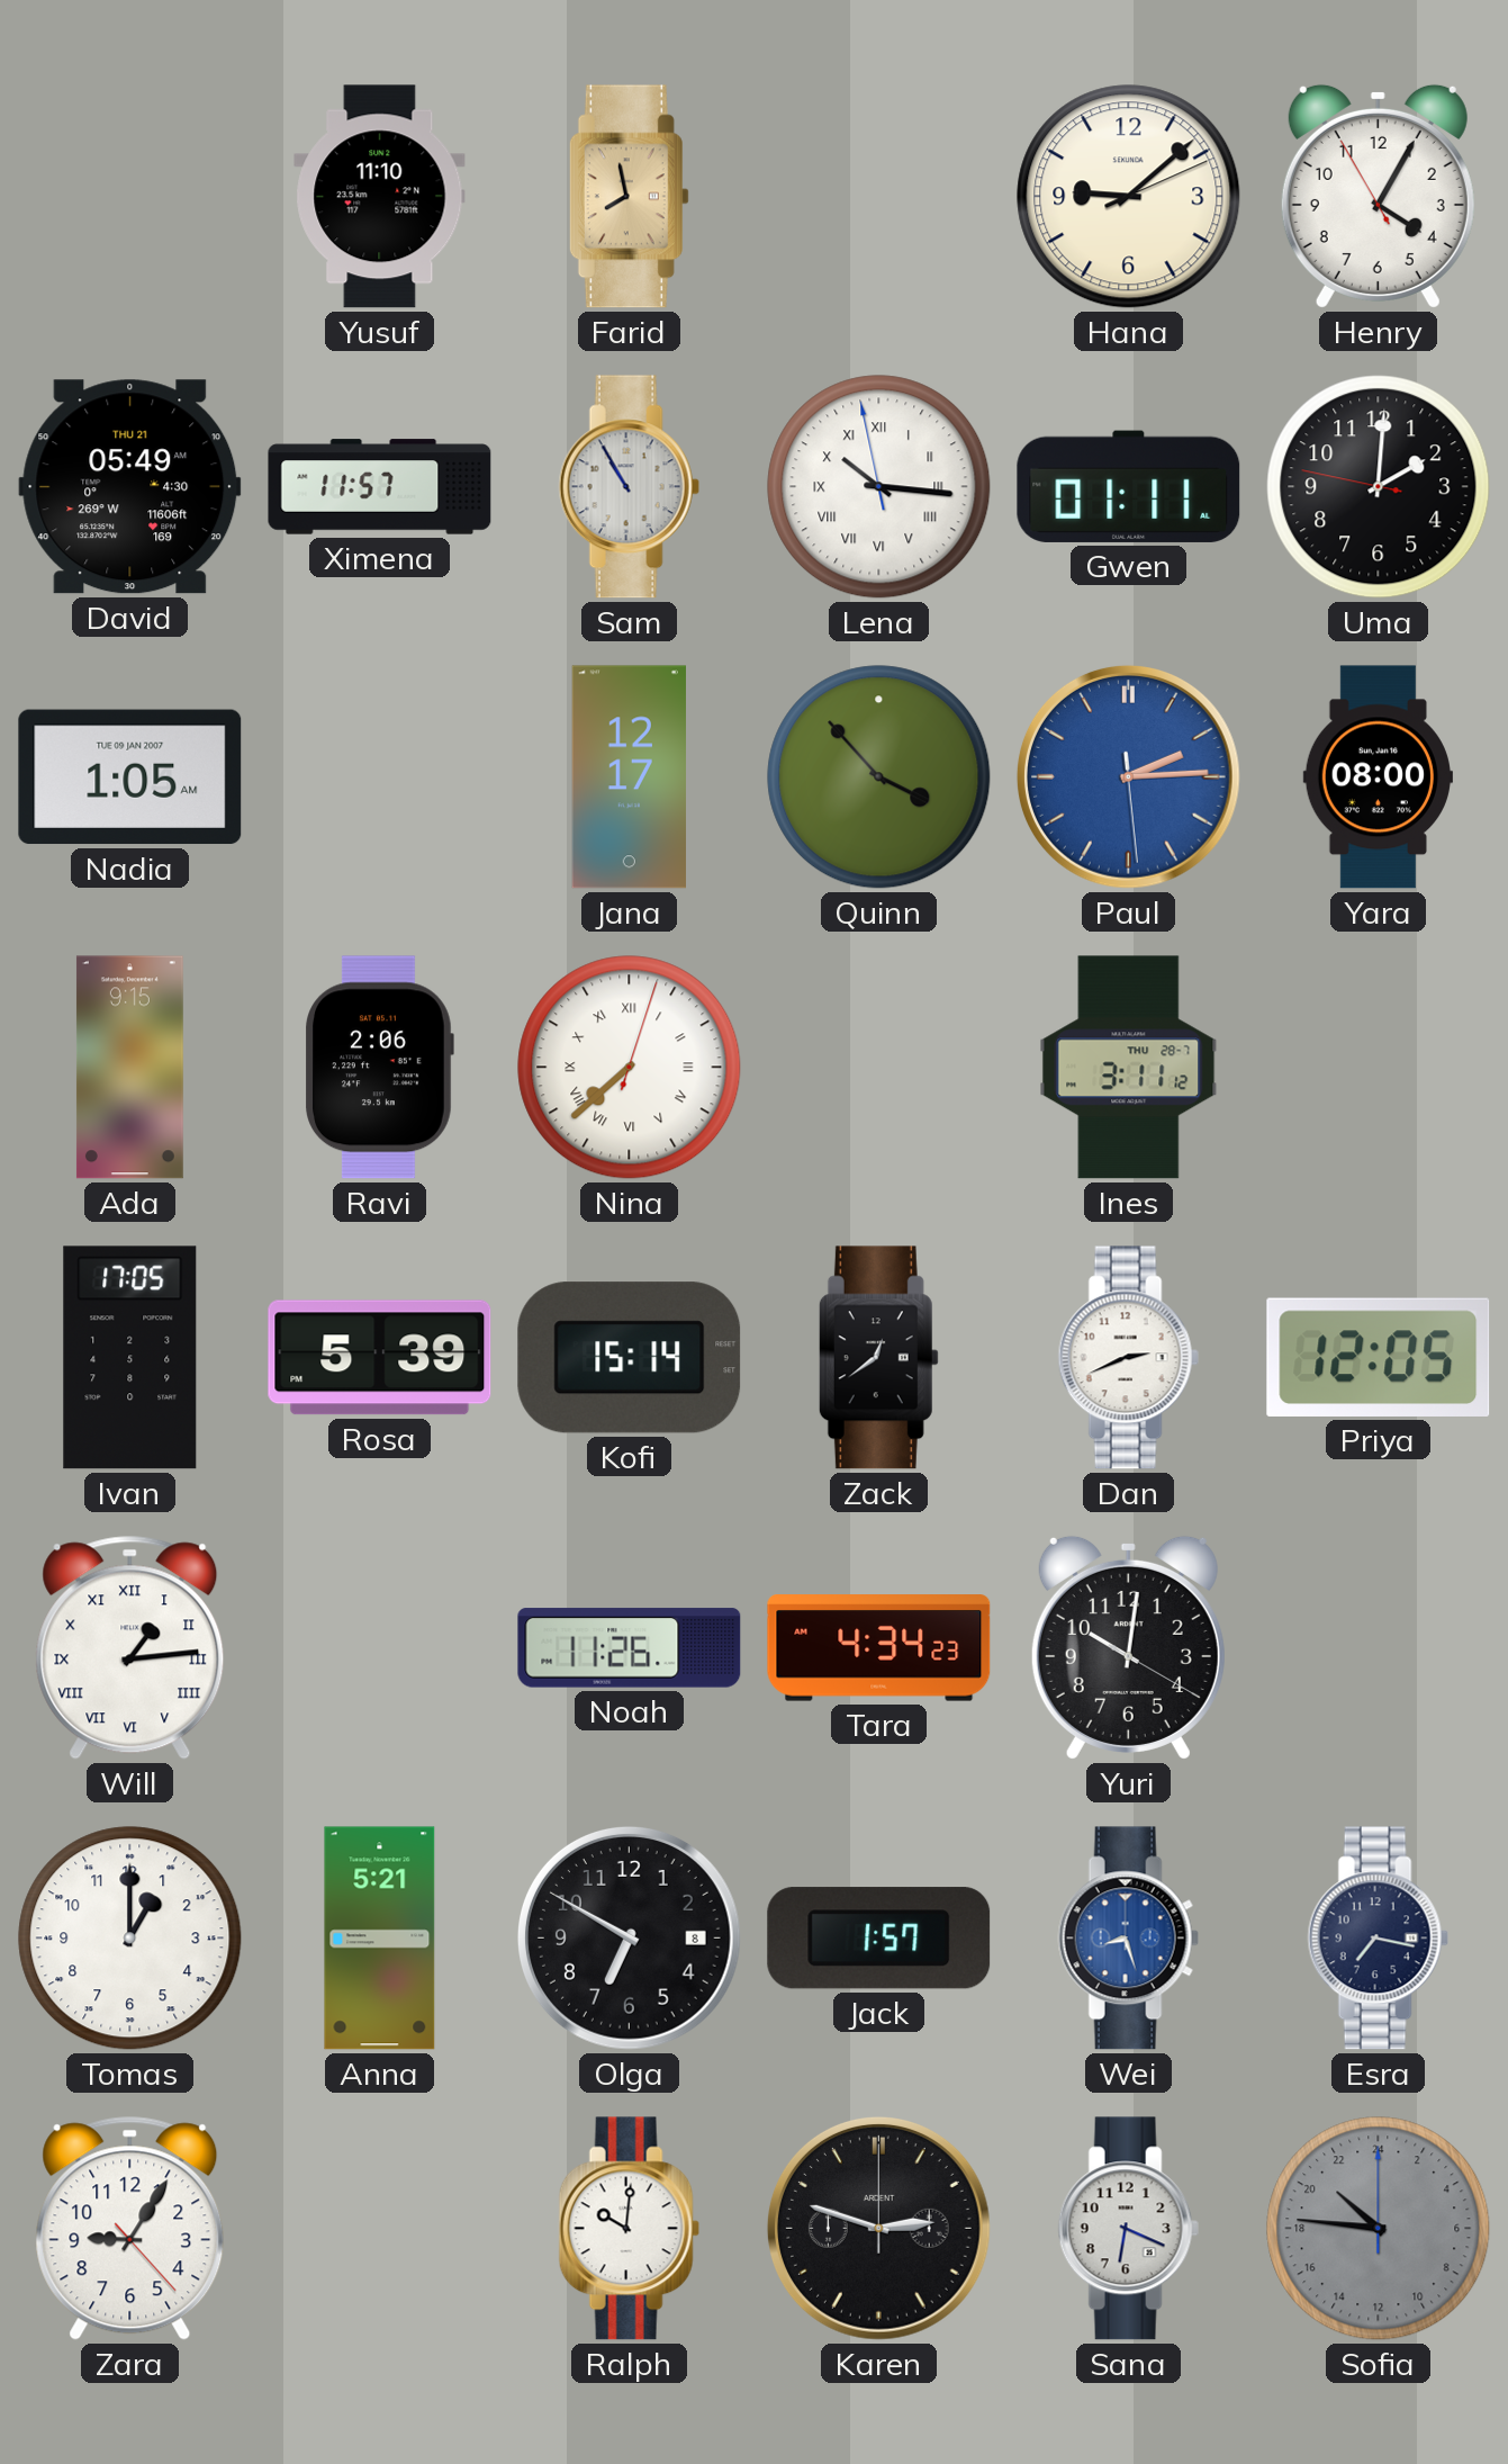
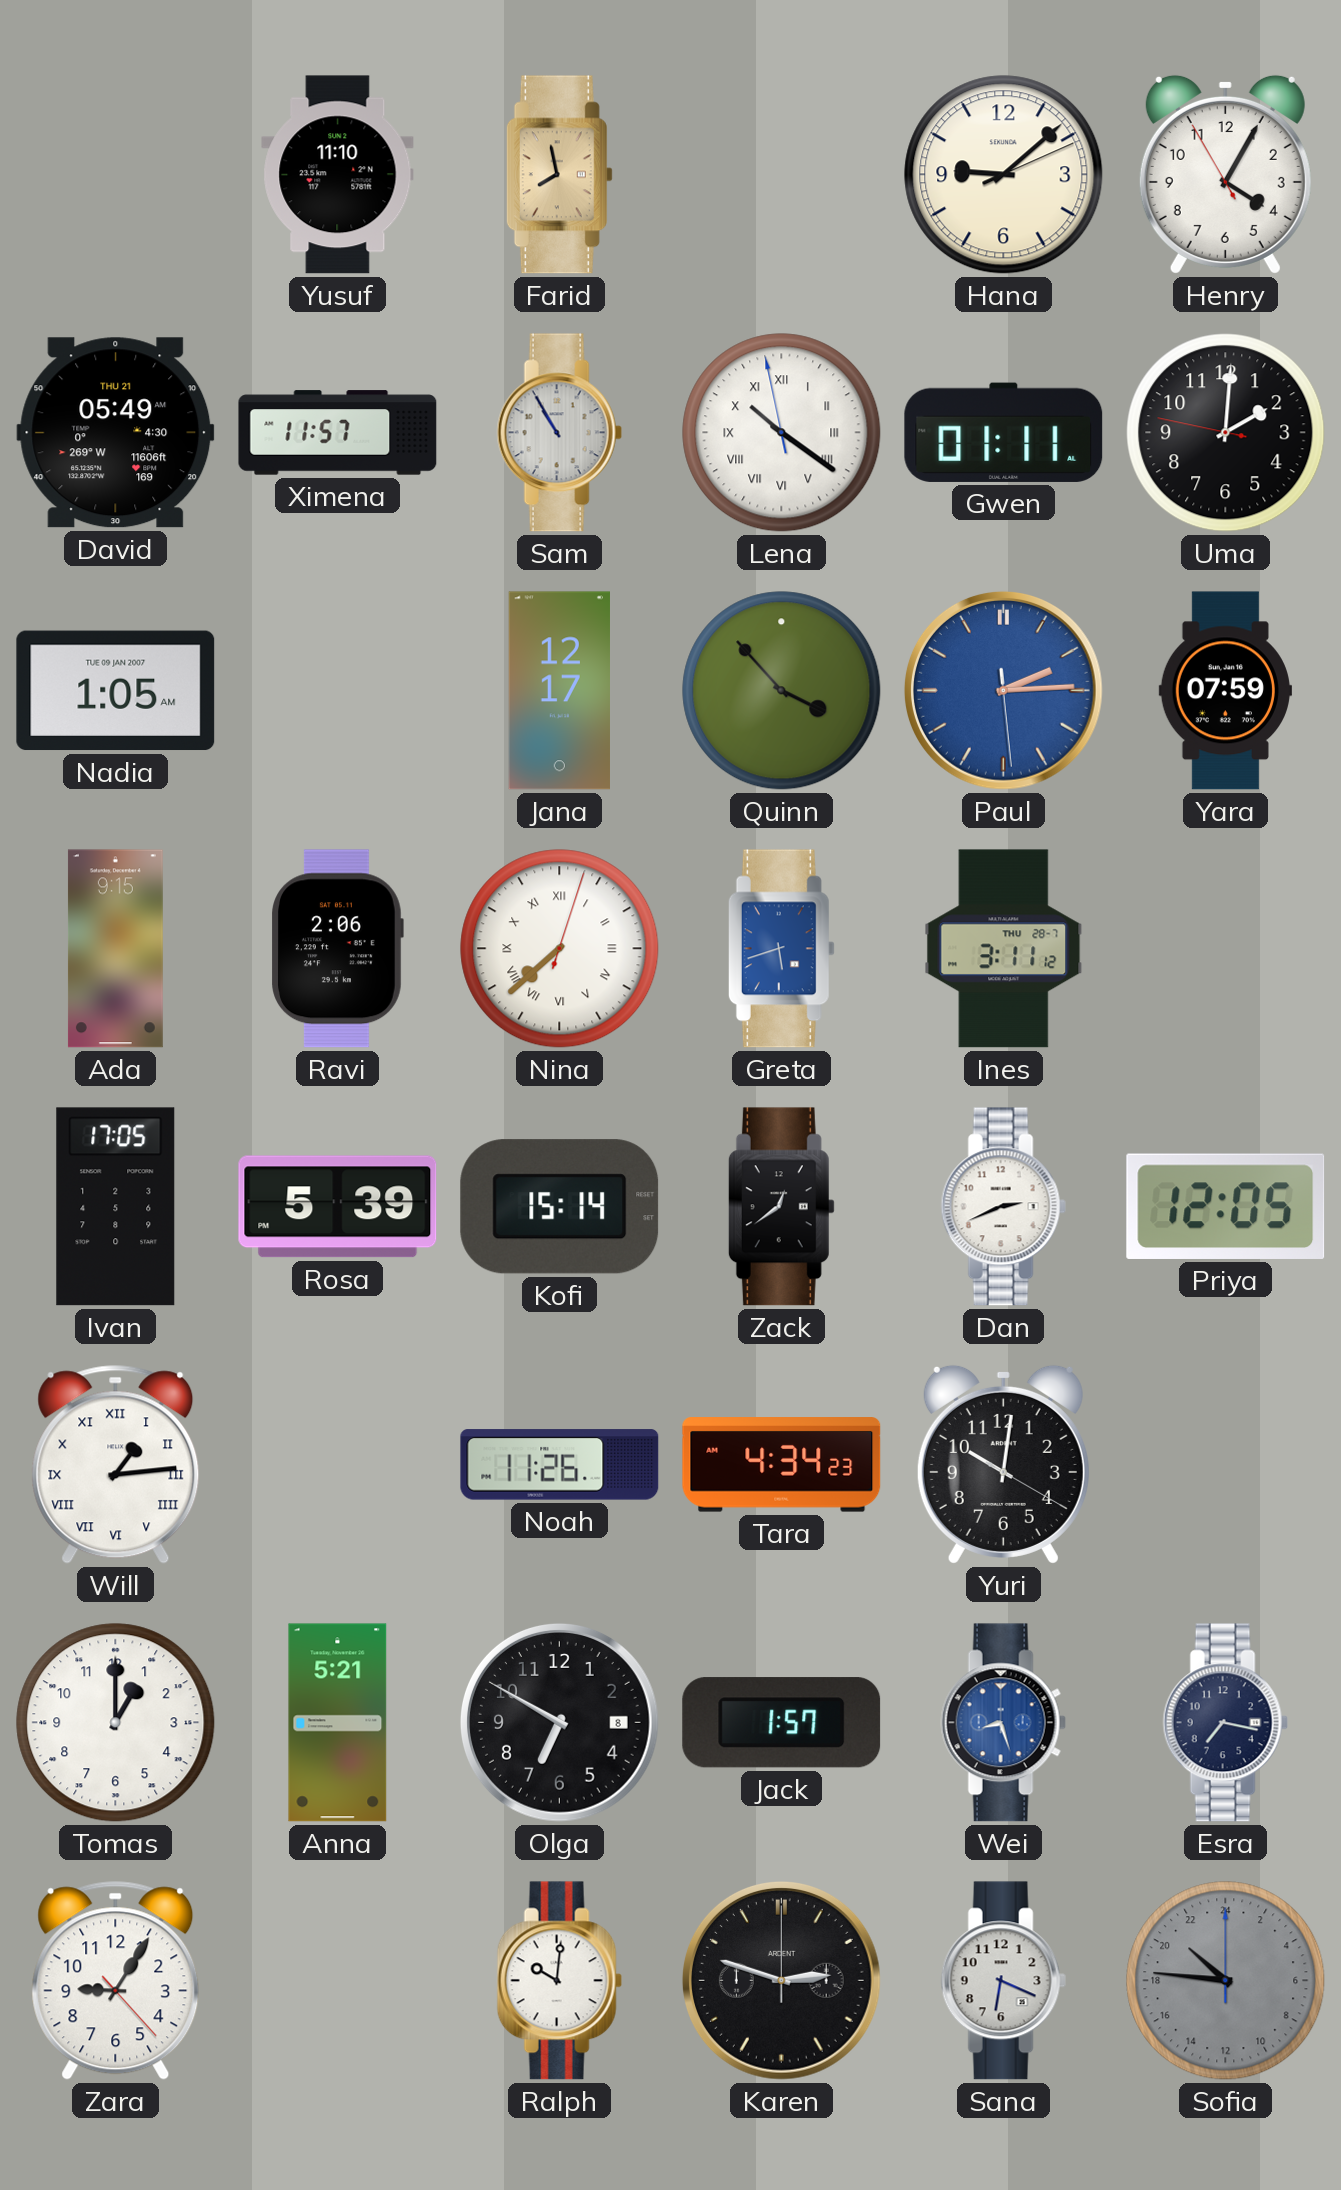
Lena: 10:15 -> 10:20 (782, 433)
Yara: 08:00 -> 07:59 (1225, 691)
Greta: none -> 5:42 (781, 949)
